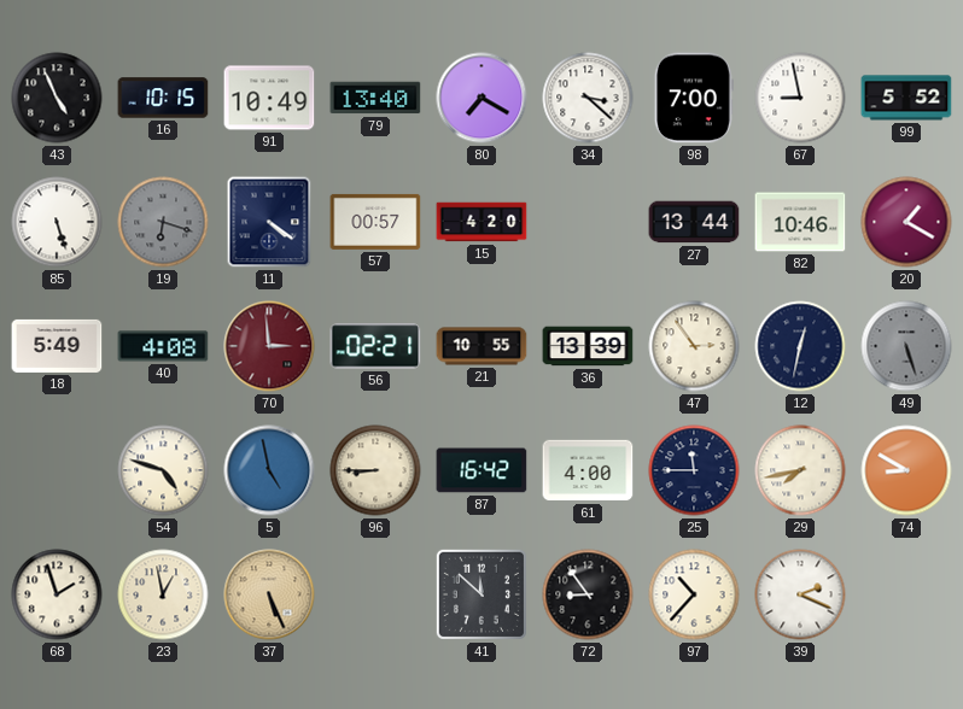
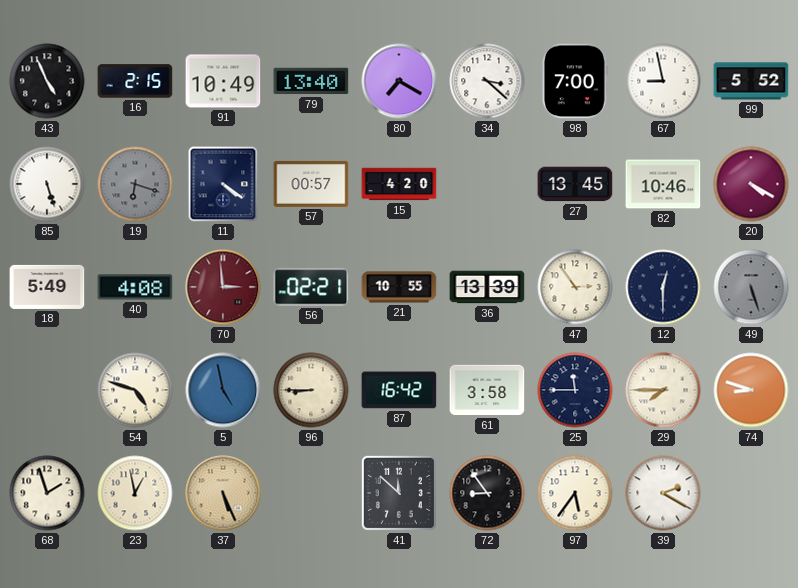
16: 10:15 -> 2:15 (135, 81)
27: 13:44 -> 13:45 (575, 184)
20: 1:20 -> 4:20 (751, 184)
12: 12:32 -> 12:30 (663, 287)
61: 4:00 -> 3:58 (487, 390)
29: 7:43 -> 7:45 (663, 390)
74: 8:50 -> 8:48 (751, 390)
97: 10:37 -> 5:36 (575, 493)
39: 2:19 -> 2:20 (663, 493)
